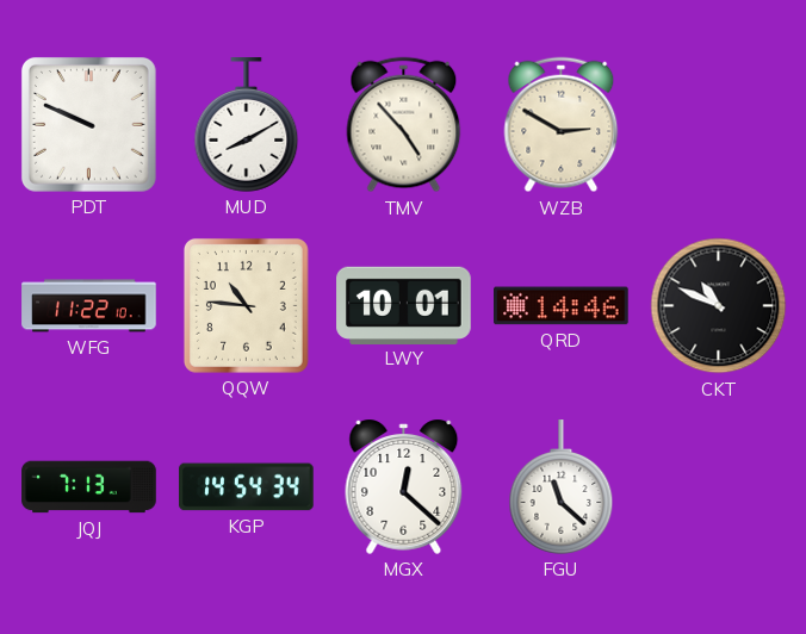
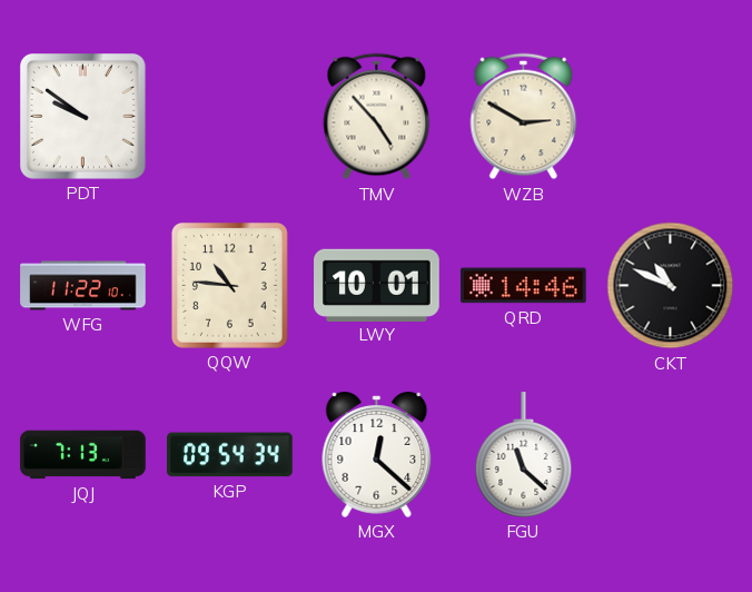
PDT: 9:49 -> 9:51 (82, 116)
MUD: 8:10 -> none (247, 125)
KGP: 14:54 -> 09:54 (230, 455)
